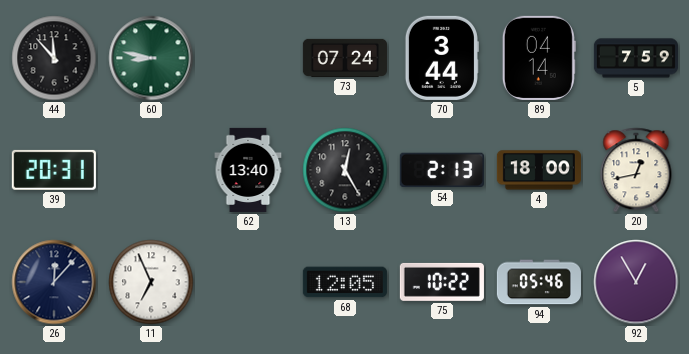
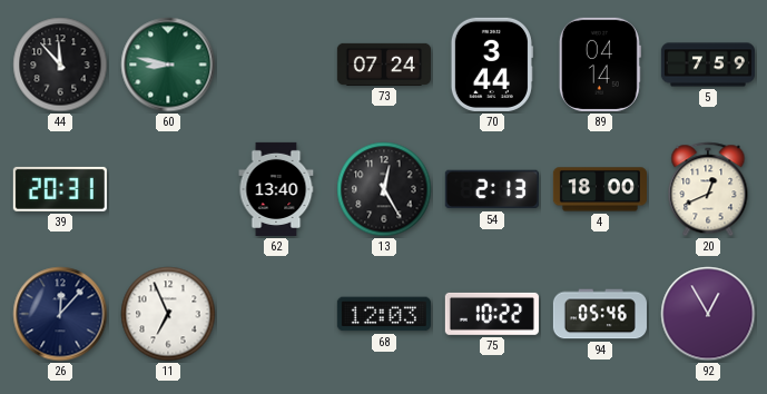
20: 12:43 -> 12:41 (708, 189)
68: 12:05 -> 12:03 (384, 314)
